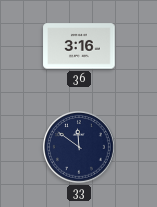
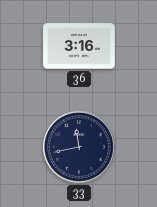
33: 11:51 -> 11:43 (80, 148)
